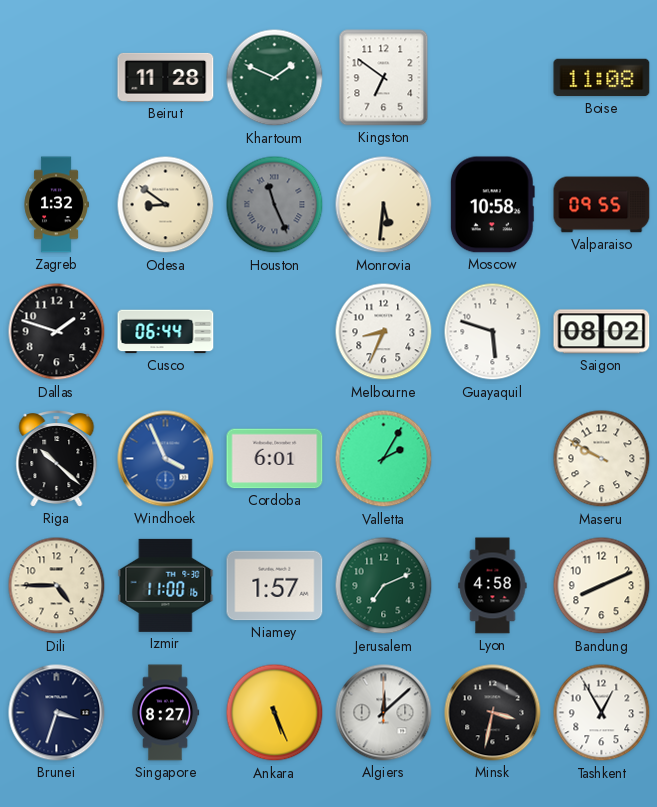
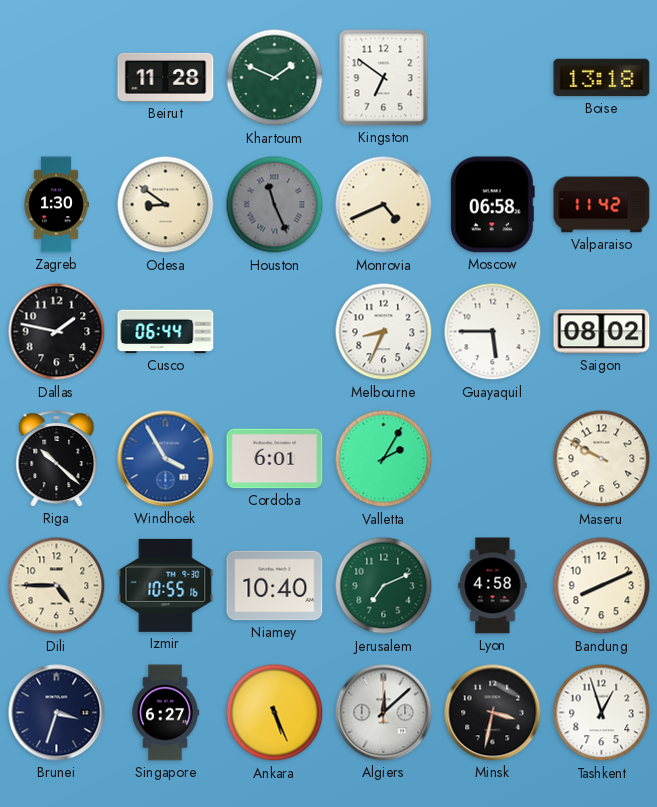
Boise: 11:08 -> 13:18 (602, 78)
Zagreb: 1:32 -> 1:30 (56, 205)
Monrovia: 5:31 -> 4:41 (384, 205)
Moscow: 10:58 -> 06:58 (492, 205)
Valparaiso: 09:55 -> 11:42 (602, 205)
Dallas: 1:48 -> 1:47 (57, 332)
Guayaquil: 5:48 -> 5:45 (493, 332)
Windhoek: 3:56 -> 3:55 (166, 459)
Izmir: 11:00 -> 10:55 (166, 585)
Niamey: 1:57 -> 10:40 (275, 586)
Singapore: 8:27 -> 6:27 (165, 713)
Tashkent: 12:55 -> 12:57 (602, 713)
